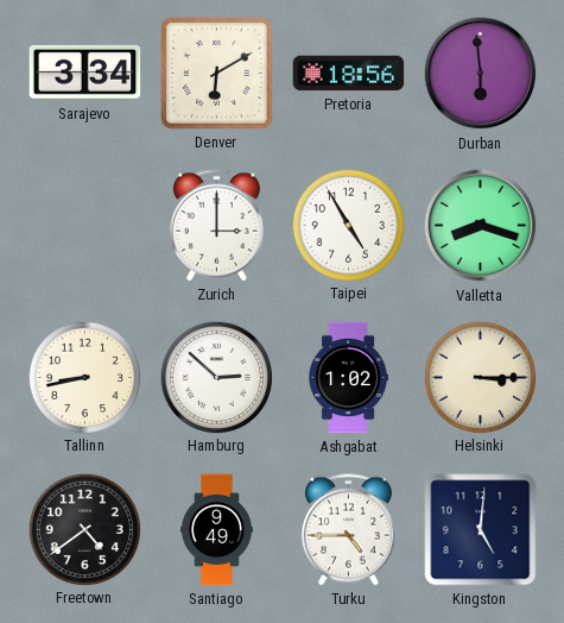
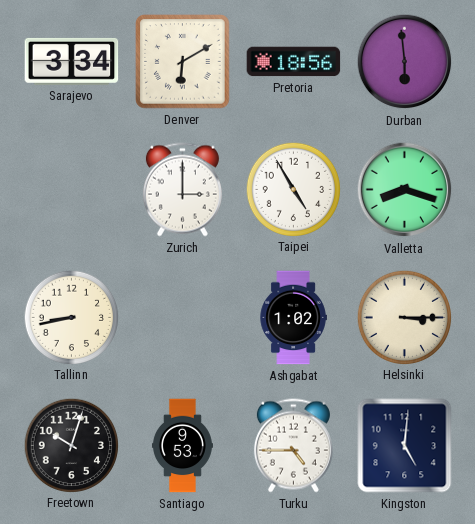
Hamburg: 2:52 -> none (216, 377)
Freetown: 4:39 -> 10:03 (71, 445)
Santiago: 9:49 -> 9:53 (182, 446)
